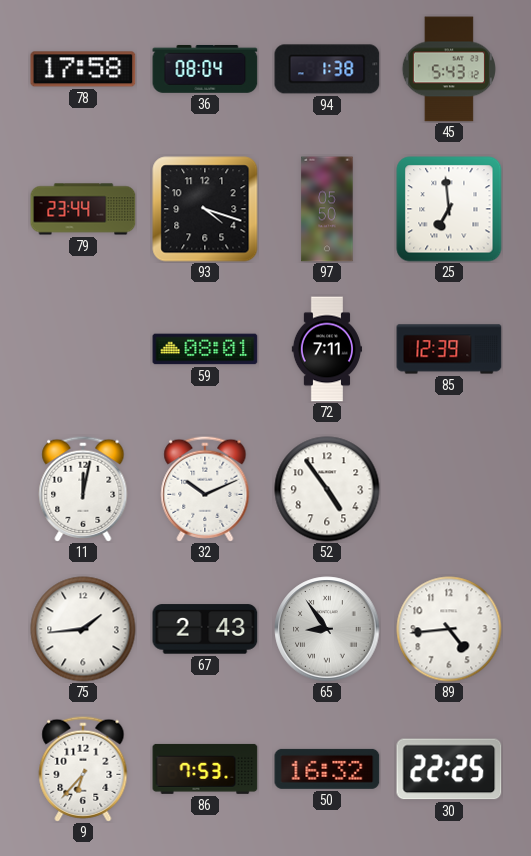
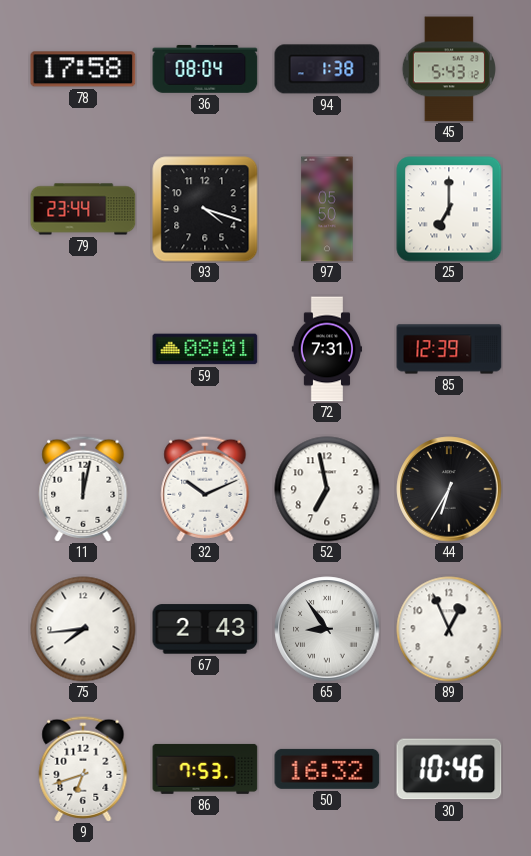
25: 6:59 -> 7:00 (449, 209)
72: 7:11 -> 7:31 (327, 349)
52: 4:54 -> 6:58 (327, 489)
44: none -> 6:35 (449, 489)
75: 1:44 -> 7:44 (83, 629)
89: 4:44 -> 12:56 (449, 629)
9: 6:37 -> 6:42 (83, 769)
30: 22:25 -> 10:46 (449, 769)
